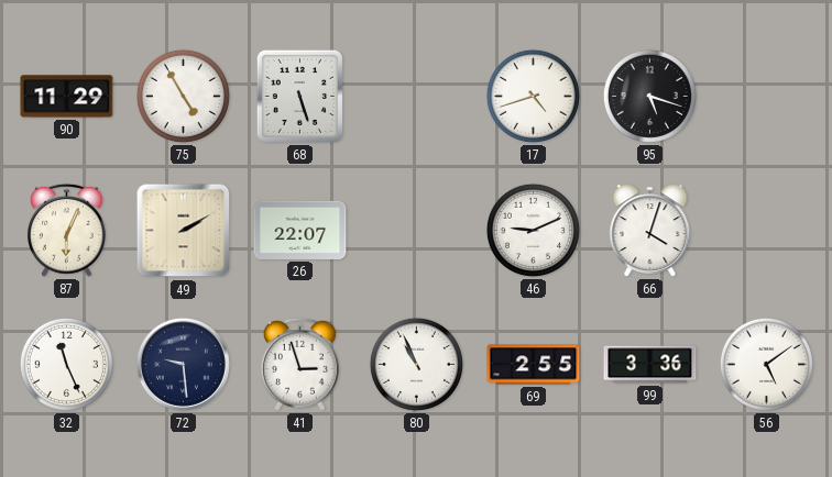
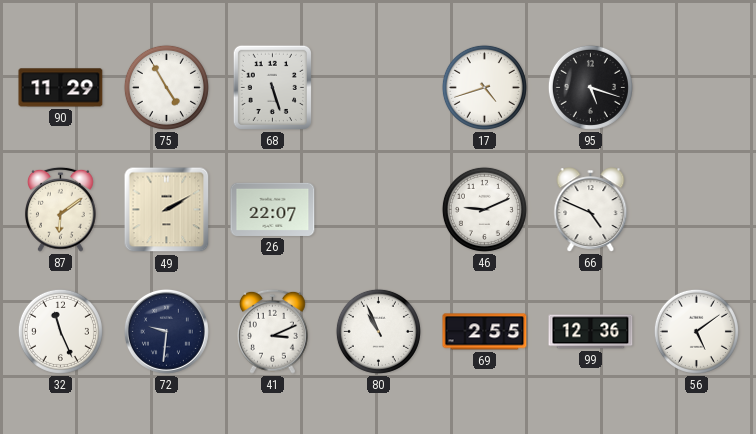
87: 6:04 -> 6:09 (60, 209)
66: 4:03 -> 4:49 (591, 210)
72: 9:29 -> 9:31 (166, 331)
41: 2:57 -> 3:11 (272, 331)
99: 3:36 -> 12:36 (591, 332)
